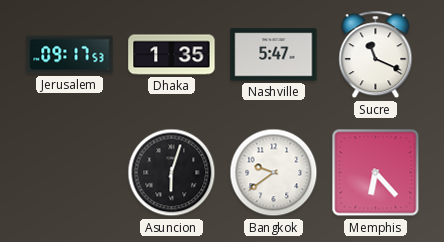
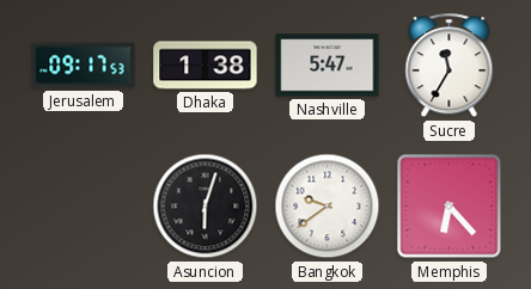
Dhaka: 1:35 -> 1:38 (206, 66)
Sucre: 11:19 -> 11:35 (450, 66)
